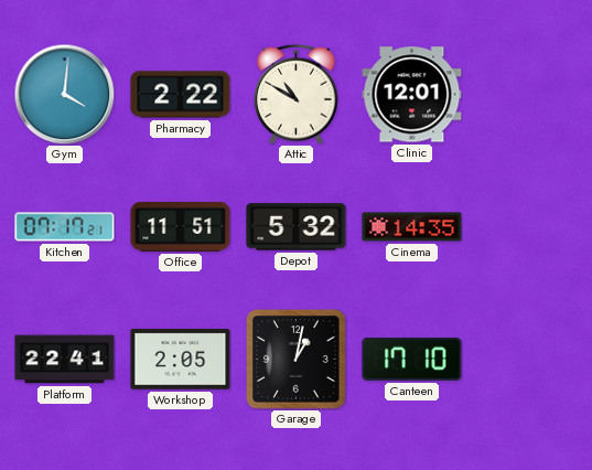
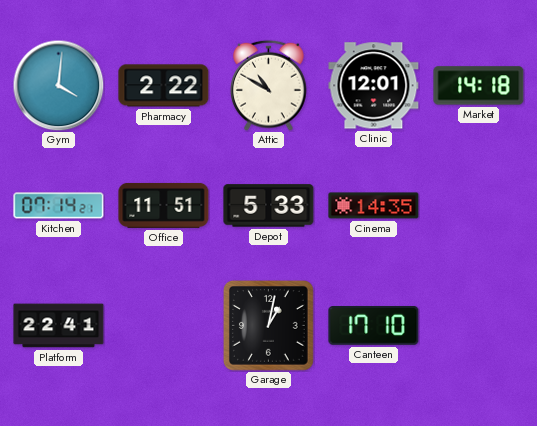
Market: none -> 14:18 (479, 86)
Kitchen: 07:17 -> 07:14 (59, 206)
Depot: 5:32 -> 5:33 (269, 206)
Workshop: 2:05 -> none (181, 360)
